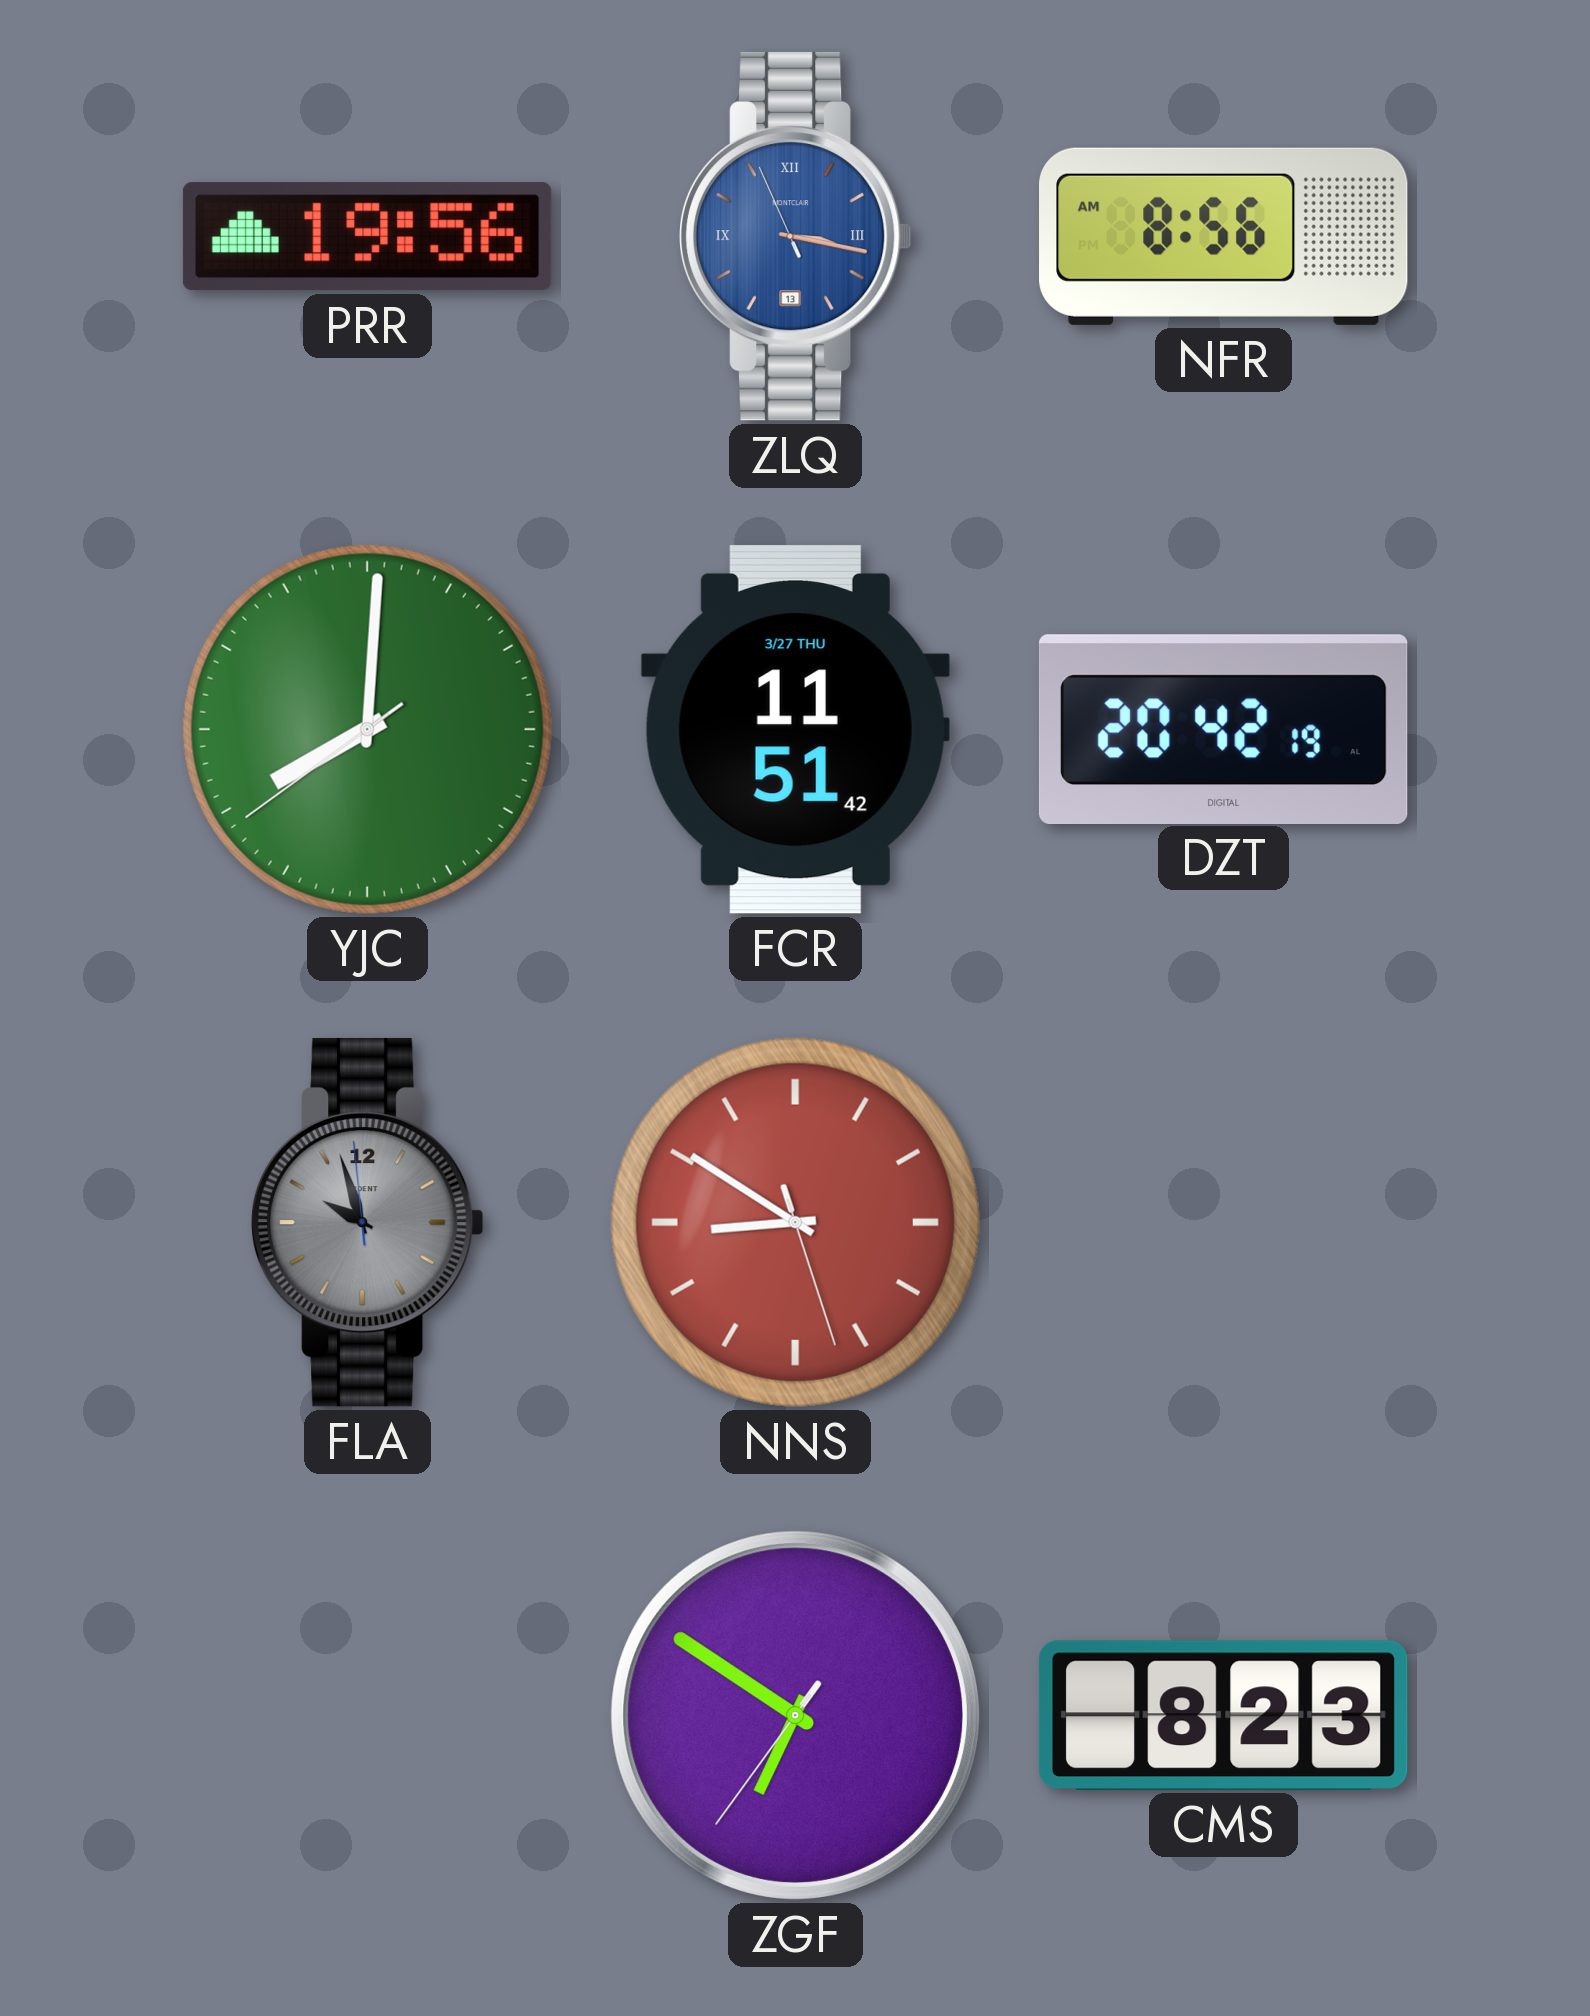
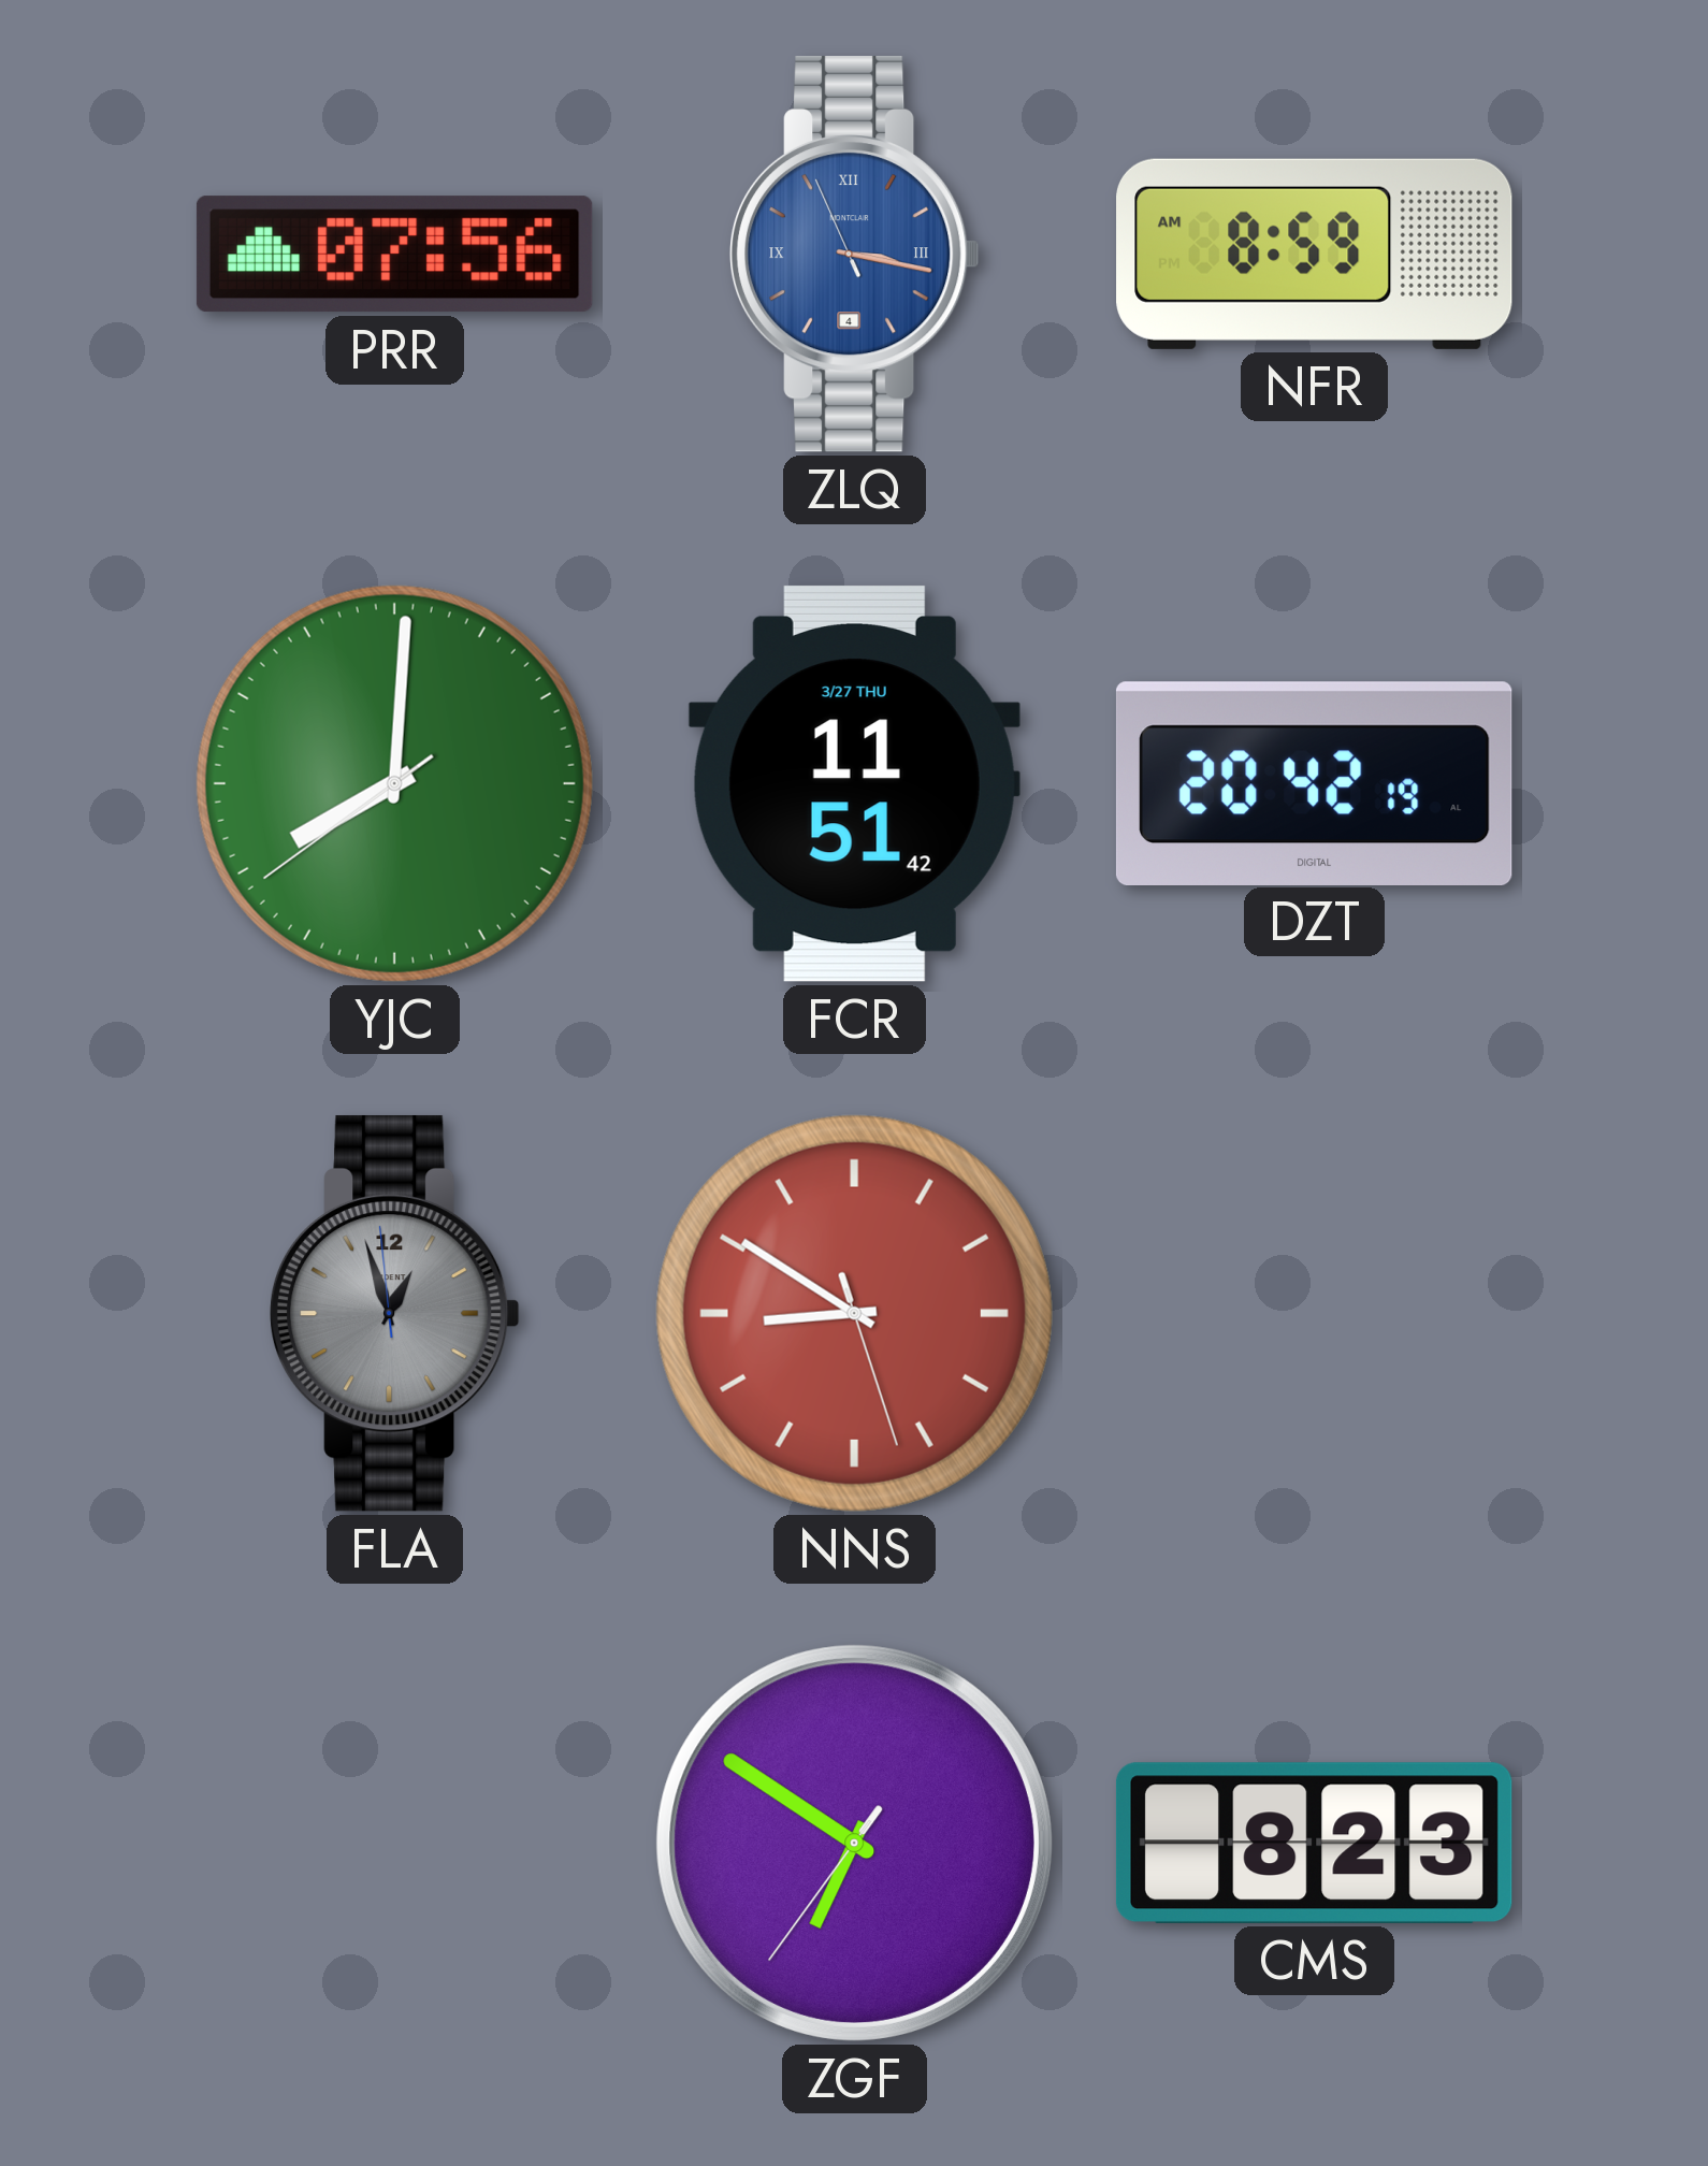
PRR: 19:56 -> 07:56 (394, 255)
ZLQ date: 13 -> 4 (855, 254)
NFR: 8:56 -> 8:59 (1315, 254)
FLA: 9:56 -> 12:56 (395, 1313)
